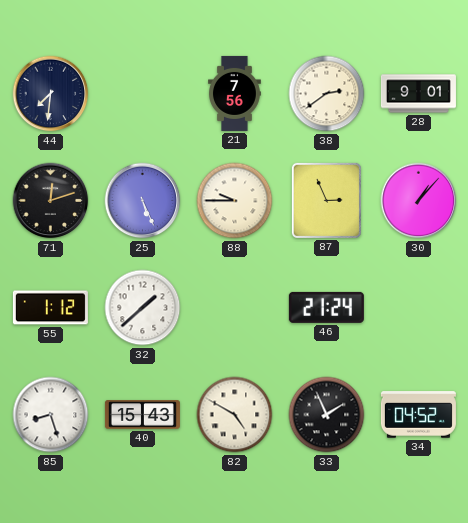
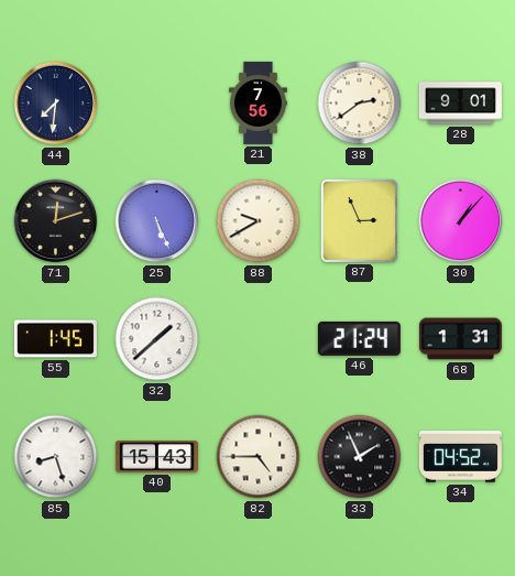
88: 9:45 -> 9:40 (259, 221)
55: 1:12 -> 1:45 (55, 339)
68: none -> 1:31 (460, 339)
82: 4:50 -> 4:45 (259, 457)
